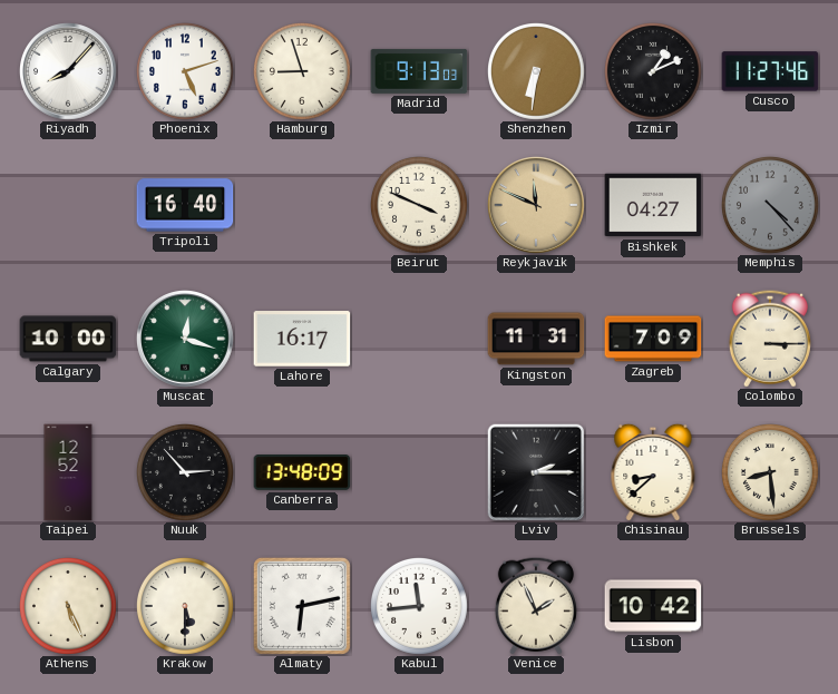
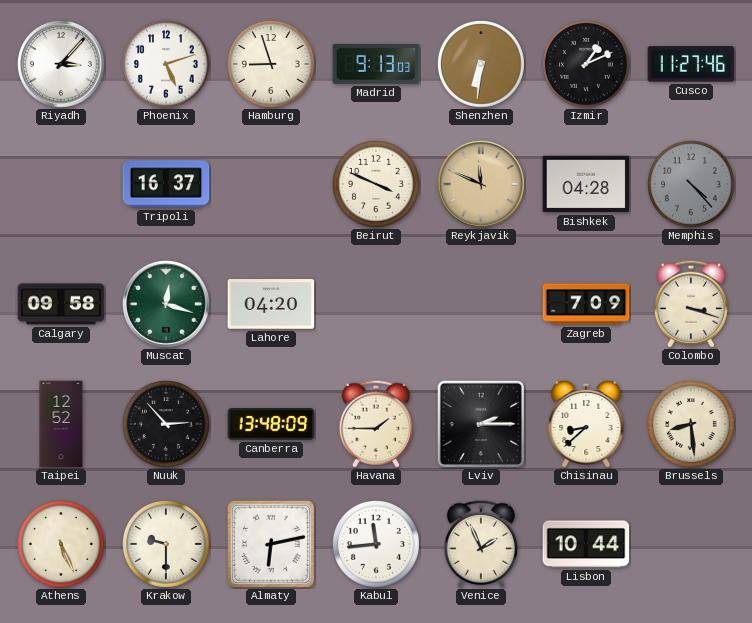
Riyadh: 8:07 -> 3:07 (62, 65)
Tripoli: 16:40 -> 16:37 (166, 184)
Bishkek: 04:27 -> 04:28 (586, 184)
Calgary: 10:00 -> 09:58 (61, 304)
Lahore: 16:17 -> 04:20 (271, 304)
Kingston: 11:31 -> none (536, 339)
Colombo: 3:15 -> 3:18 (691, 304)
Havana: none -> 1:45 (376, 424)
Krakow: 5:30 -> 9:30 (167, 545)
Lisbon: 10:42 -> 10:44 (586, 544)
